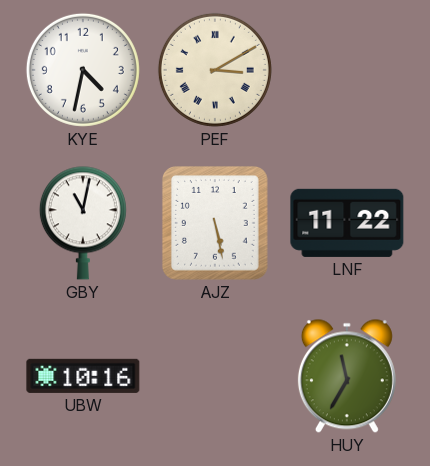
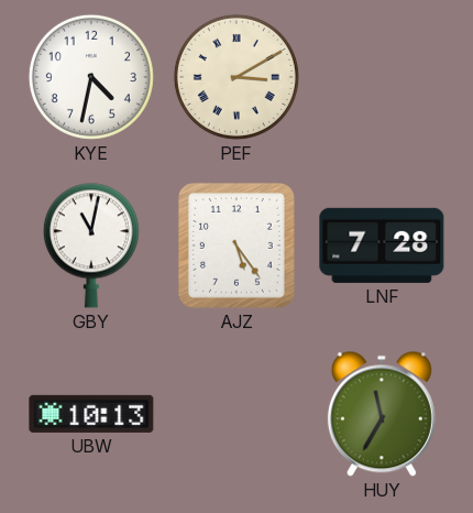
AJZ: 5:28 -> 5:24 (237, 247)
LNF: 11:22 -> 7:28 (382, 245)
UBW: 10:16 -> 10:13 (91, 414)
